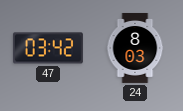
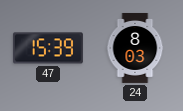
47: 03:42 -> 15:39 (48, 48)
